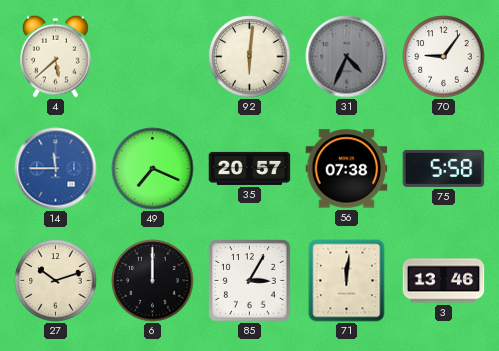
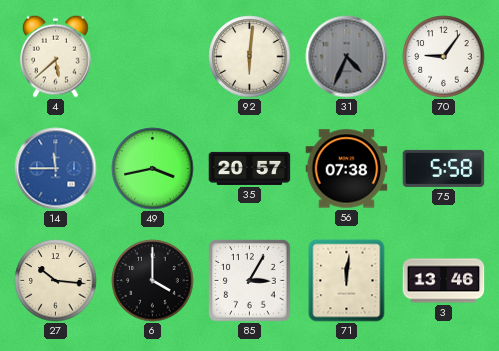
49: 7:19 -> 3:43 (153, 169)
27: 10:12 -> 10:16 (56, 281)
6: 12:00 -> 4:00 (153, 281)
